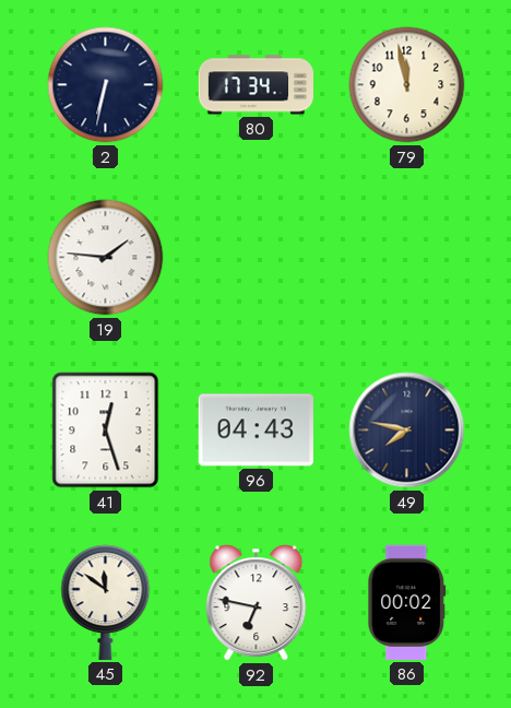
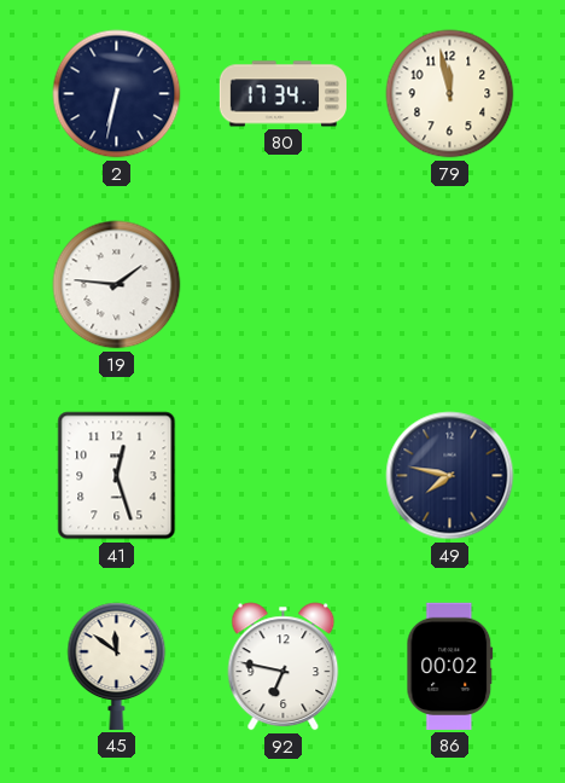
96: 04:43 -> none (255, 430)
